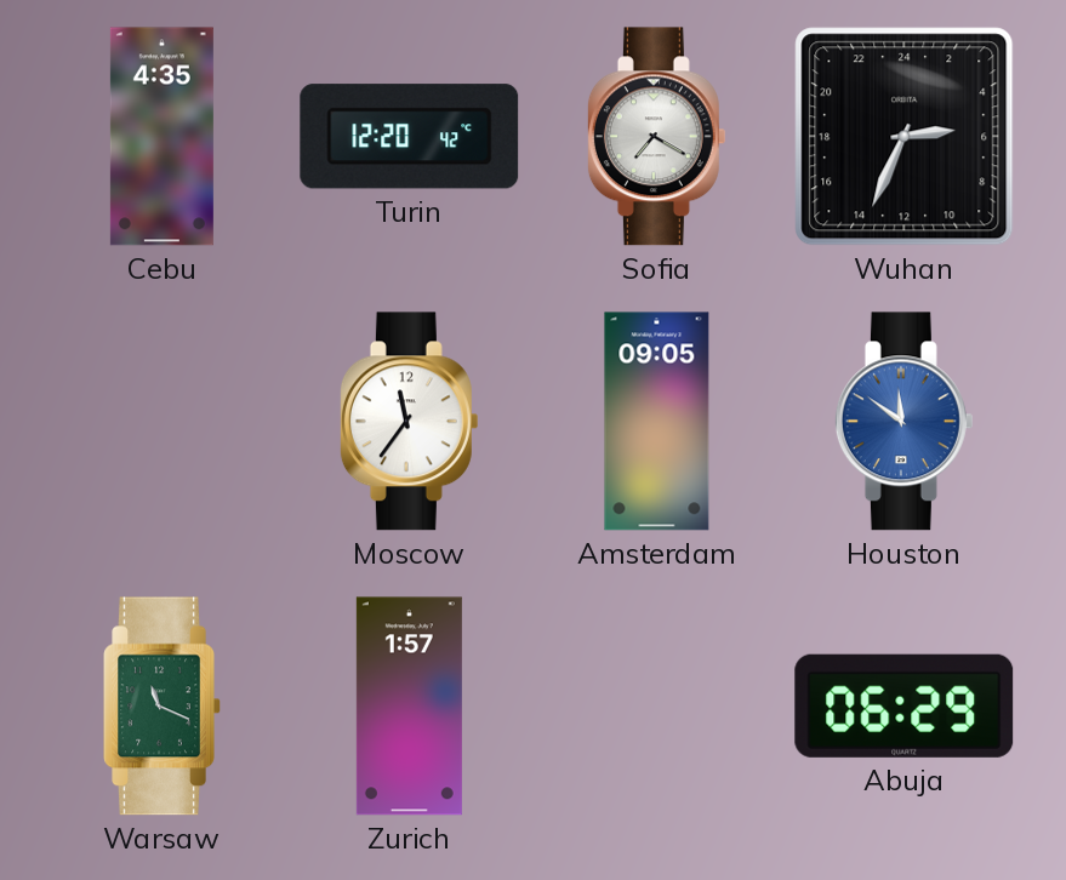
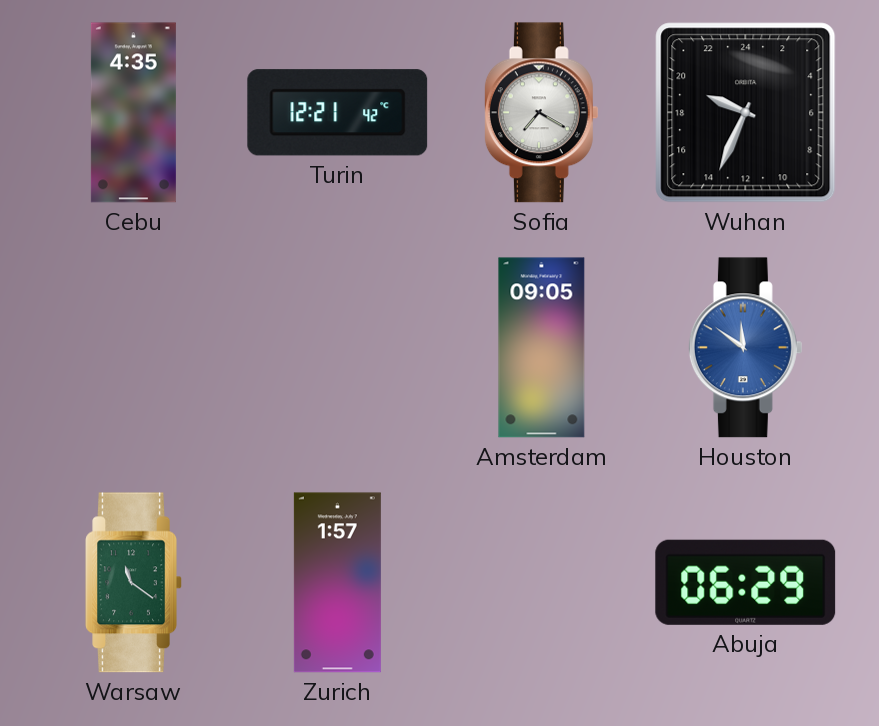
Turin: 12:20 -> 12:21 (338, 113)
Wuhan: 5:34 -> 19:34 (746, 113)
Moscow: 11:36 -> none (409, 422)
Warsaw: 11:19 -> 11:21 (133, 583)
